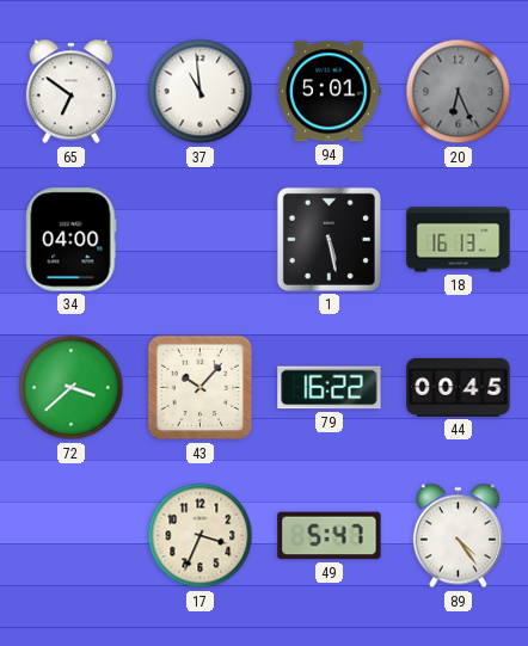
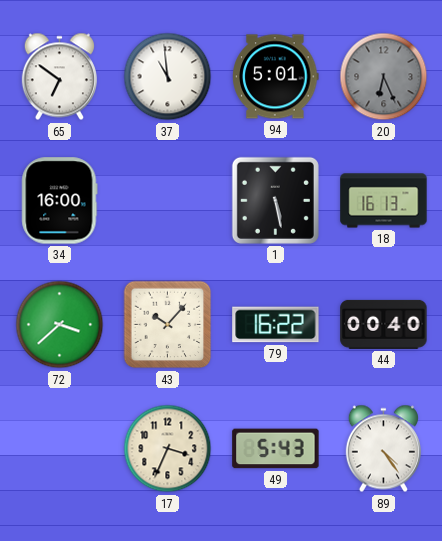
34: 04:00 -> 16:00 (60, 201)
44: 00:45 -> 00:40 (384, 324)
49: 5:47 -> 5:43 (276, 449)
